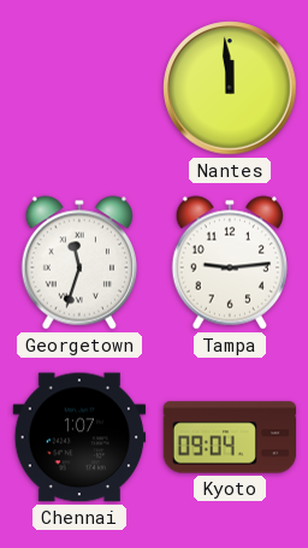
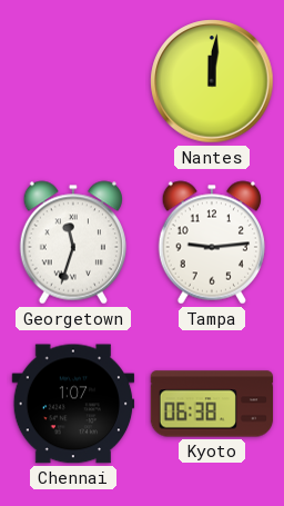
Nantes: 11:59 -> 12:01 (212, 81)
Kyoto: 09:04 -> 06:38 (212, 404)
